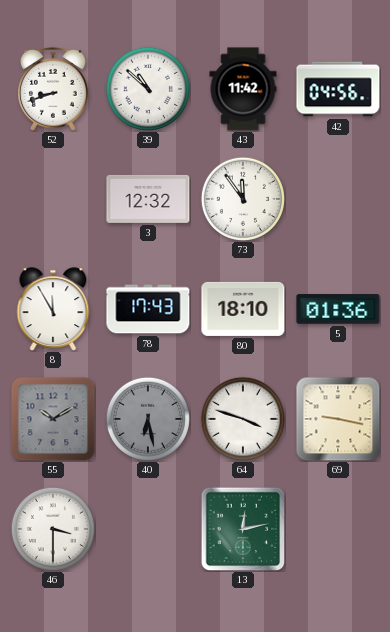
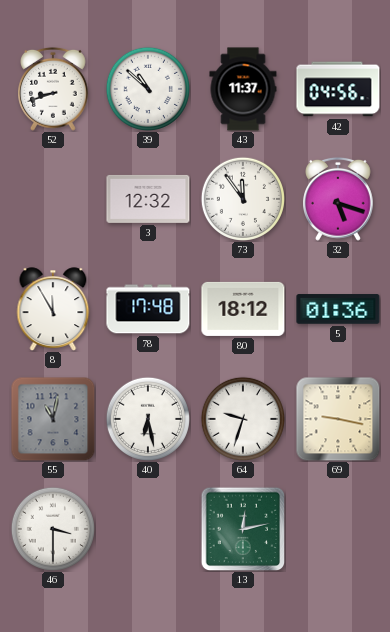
43: 11:42 -> 11:37 (243, 89)
32: none -> 5:18 (339, 199)
78: 17:43 -> 17:48 (148, 309)
80: 18:10 -> 18:12 (243, 309)
55: 10:10 -> 11:02 (53, 419)
40 dial: grey -> white (148, 419)
64: 3:48 -> 9:33 (243, 419)
